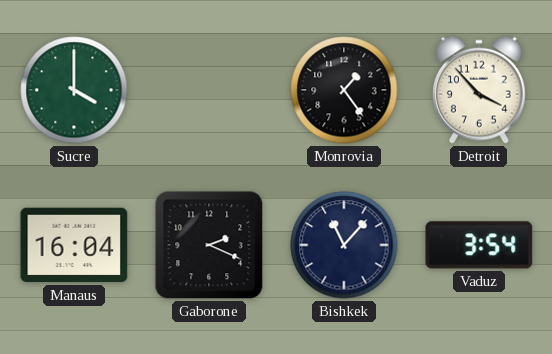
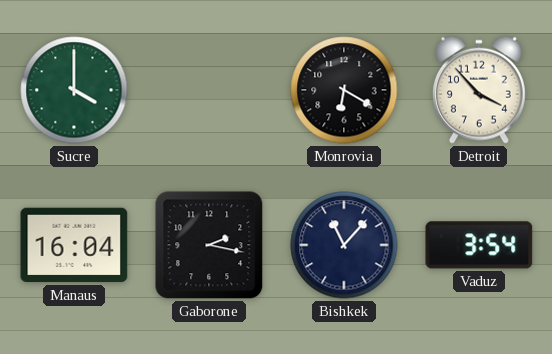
Monrovia: 1:24 -> 6:20 (344, 90)
Gaborone: 2:19 -> 2:17 (209, 245)
